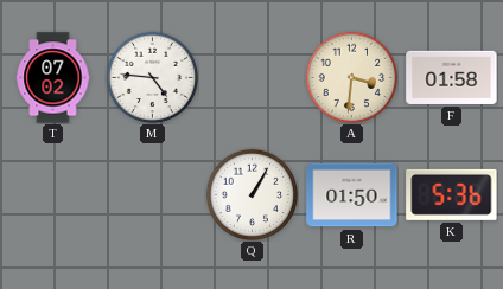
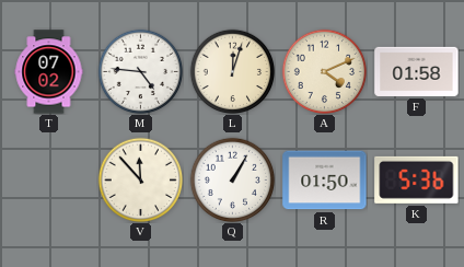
L: none -> 12:03 (232, 71)
A: 3:31 -> 4:11 (324, 71)
V: none -> 11:53 (140, 179)
